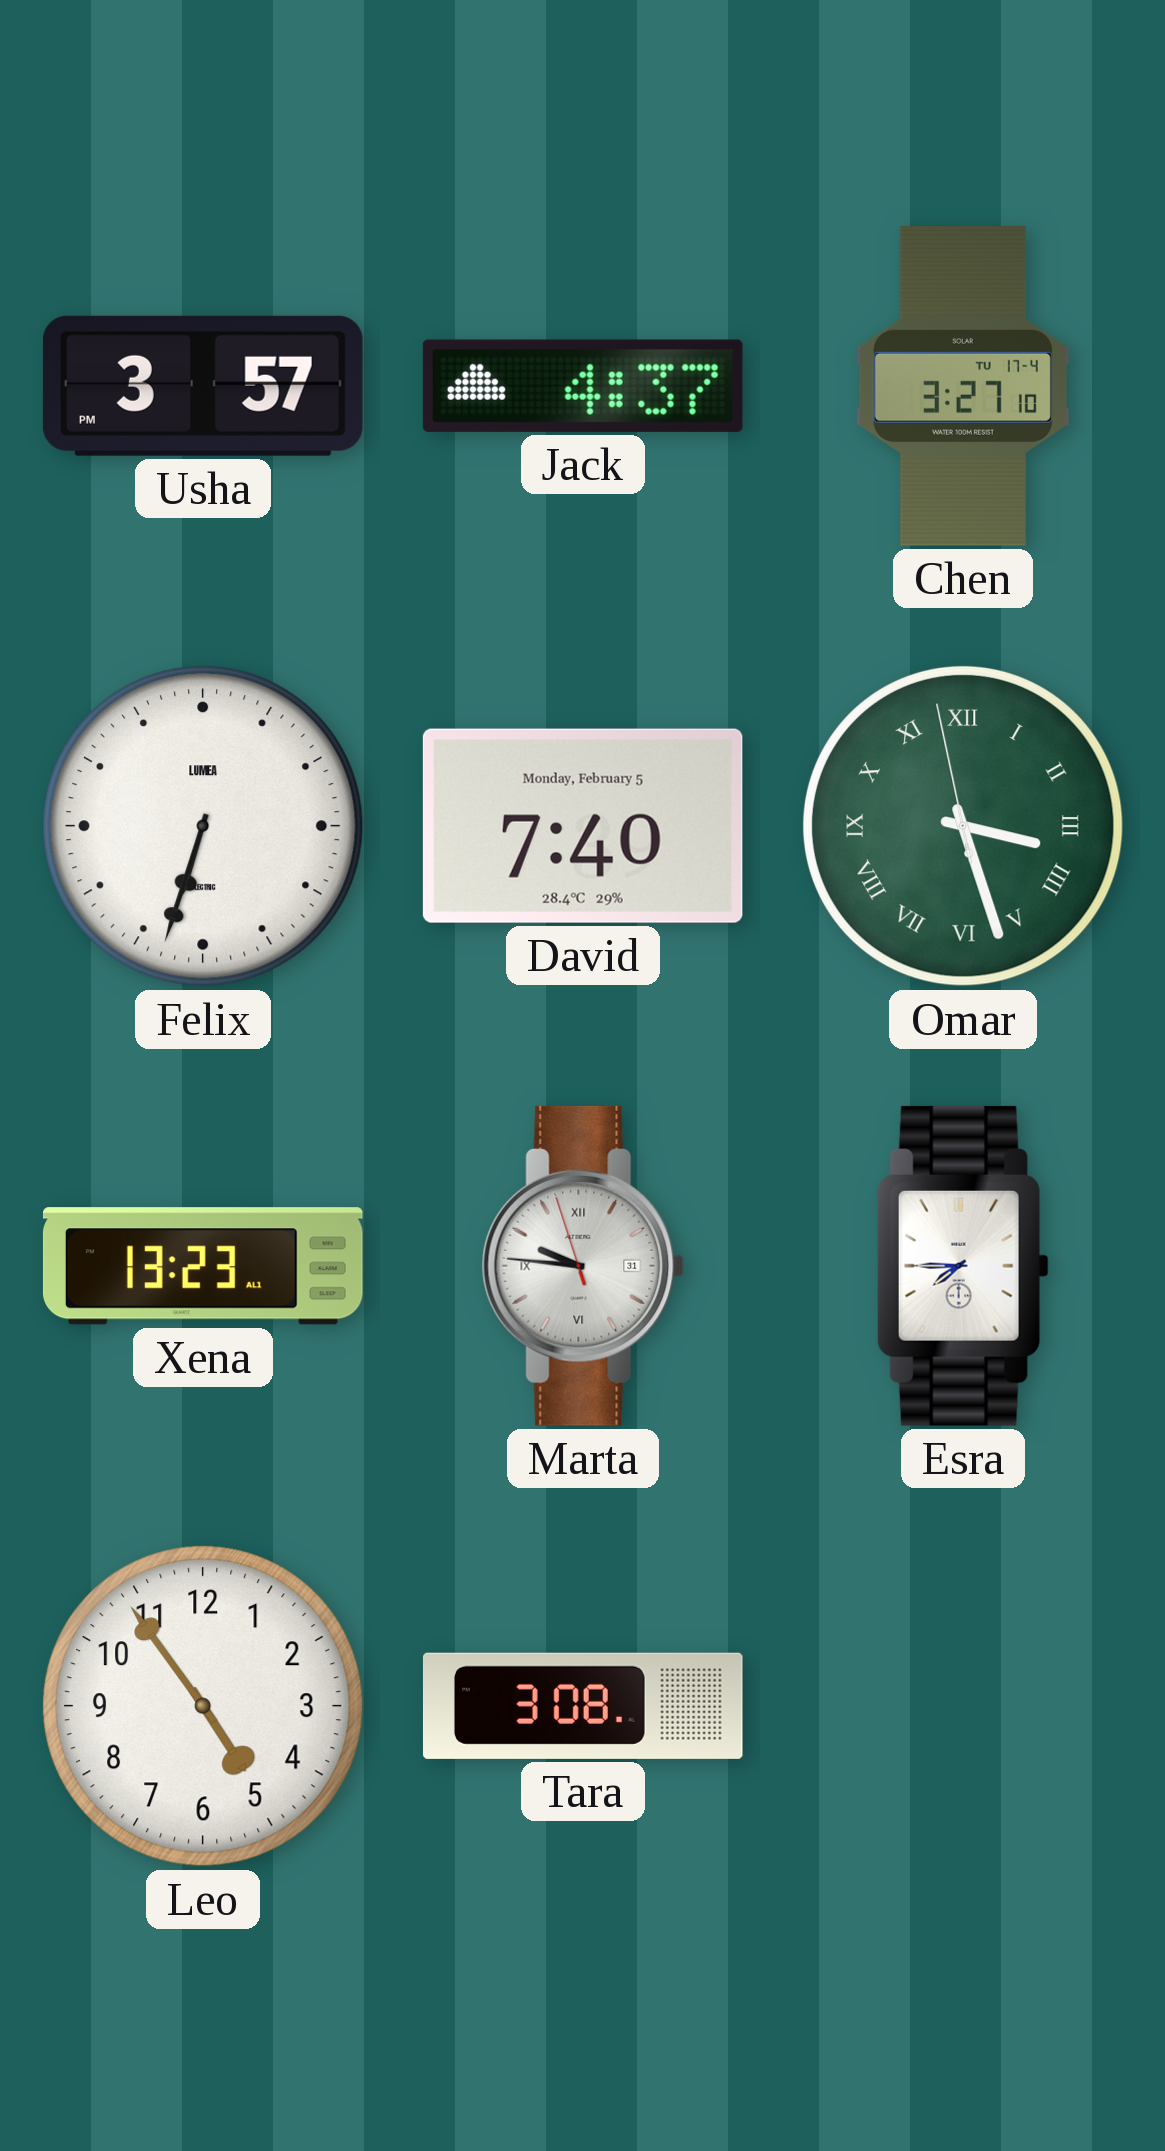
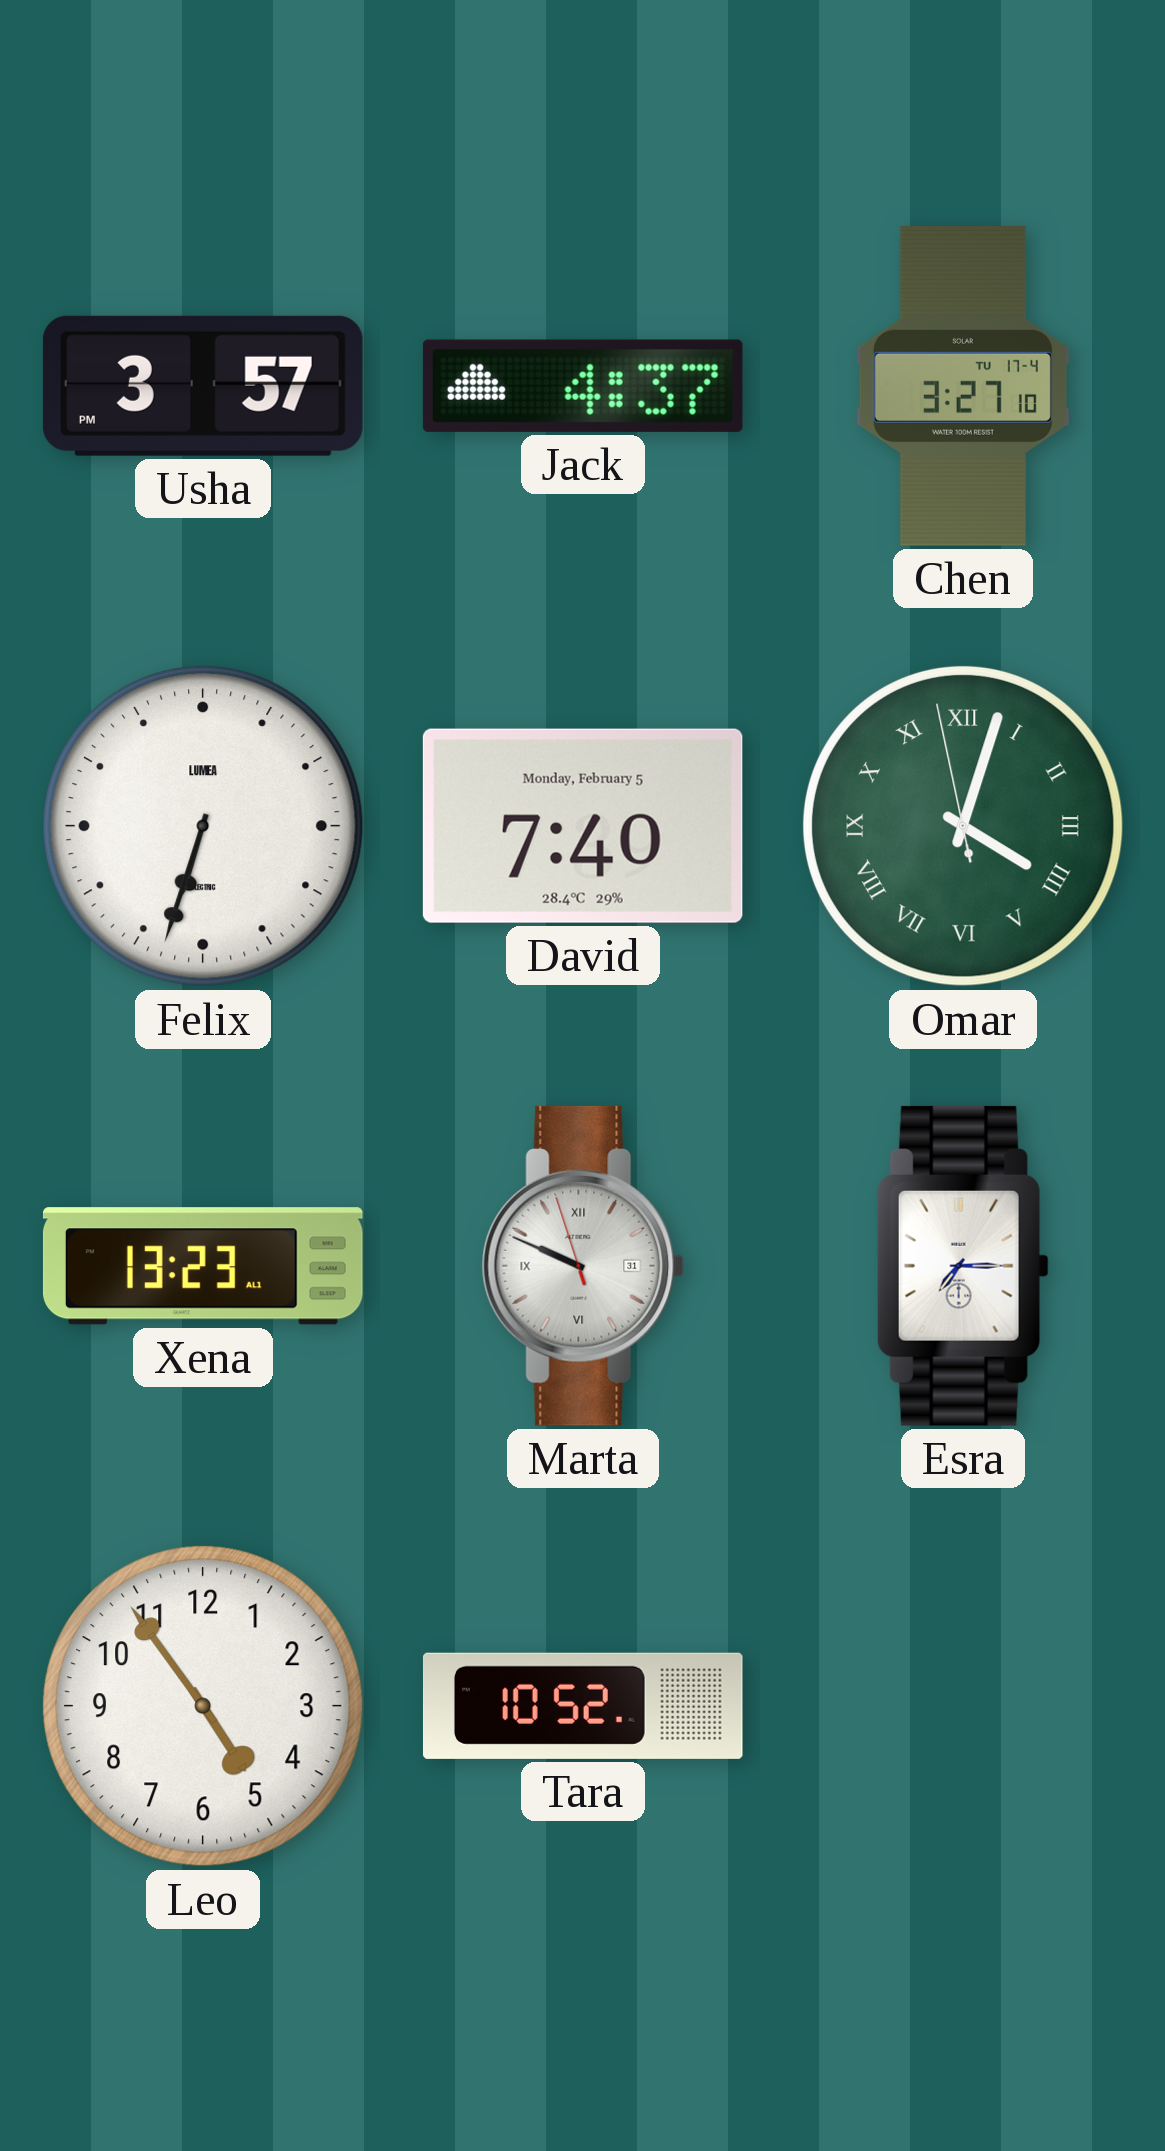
Omar: 3:26 -> 4:02 (963, 826)
Marta: 9:45 -> 9:48 (583, 1266)
Esra: 7:45 -> 7:15 (963, 1266)
Tara: 3:08 -> 10:52 (583, 1706)
